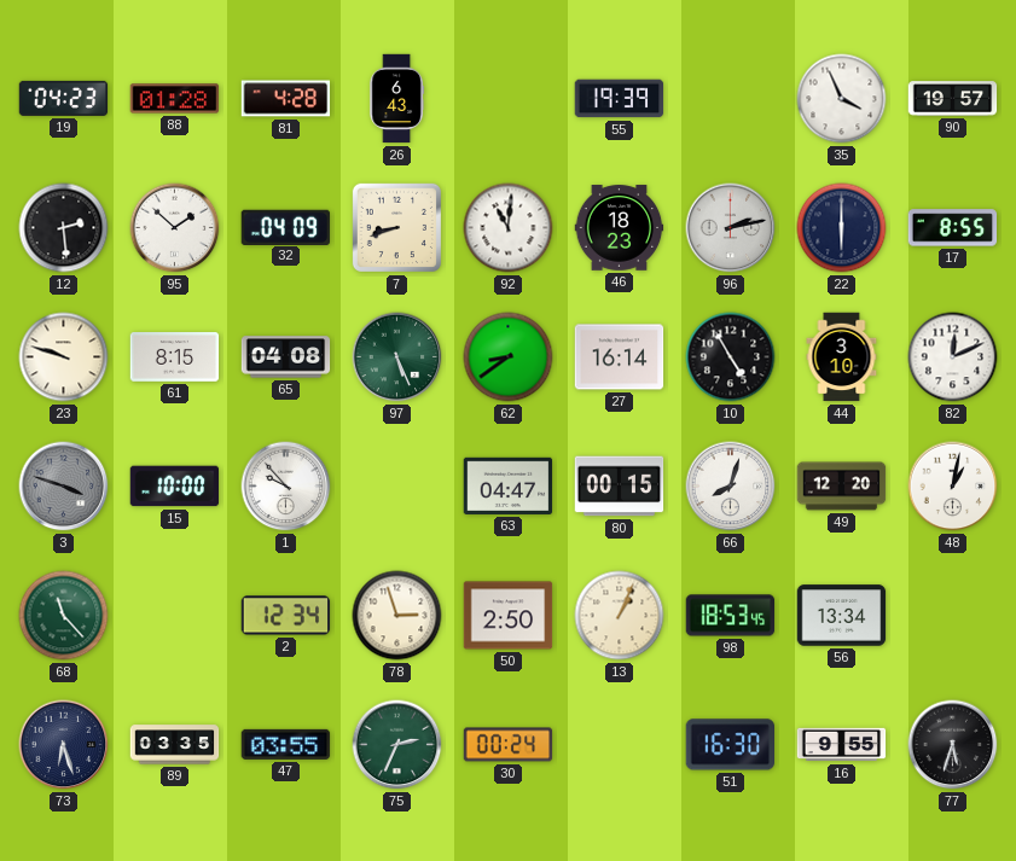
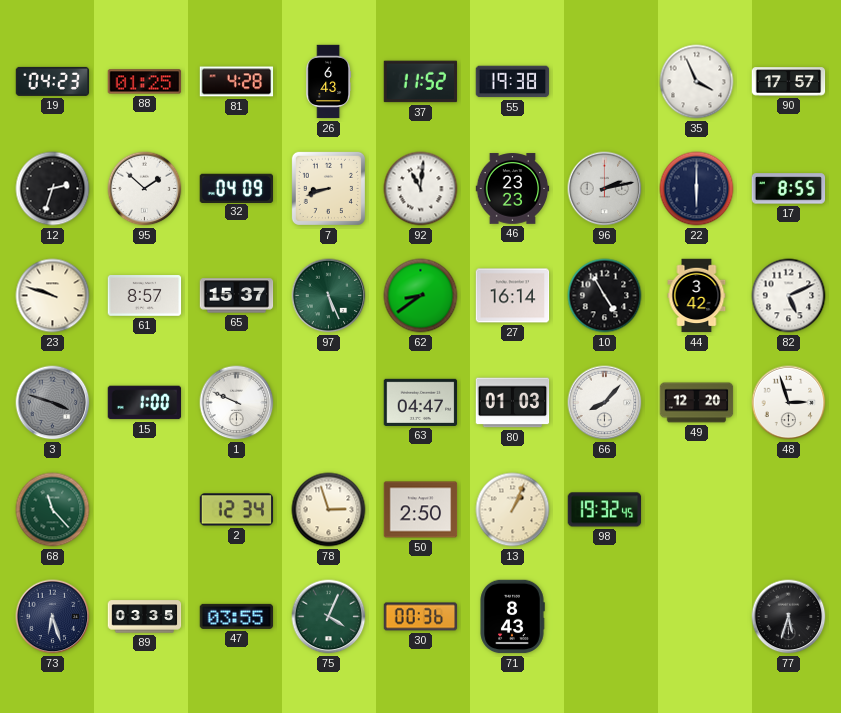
88: 01:28 -> 01:25 (145, 82)
37: none -> 11:52 (421, 82)
55: 19:39 -> 19:38 (513, 82)
90: 19:57 -> 17:57 (789, 82)
12: 2:29 -> 2:33 (53, 189)
46: 18:23 -> 23:23 (513, 189)
61: 8:15 -> 8:57 (145, 296)
65: 04:08 -> 15:37 (237, 296)
44: 3:10 -> 3:42 (697, 296)
82: 12:11 -> 5:11 (789, 296)
15: 10:00 -> 1:00 (145, 403)
1: 9:53 -> 9:49 (237, 403)
80: 00:15 -> 01:03 (513, 403)
66: 8:03 -> 8:07 (605, 403)
48: 1:02 -> 2:57 (789, 403)
98: 18:53 -> 19:32 (605, 510)
56: 13:34 -> none (842, 616)
75: 2:34 -> 4:04 (329, 617)
30: 00:24 -> 00:36 (421, 617)
71: none -> 8:43 (512, 617)
51: 16:30 -> none (730, 745)
16: 9:55 -> none (842, 745)
